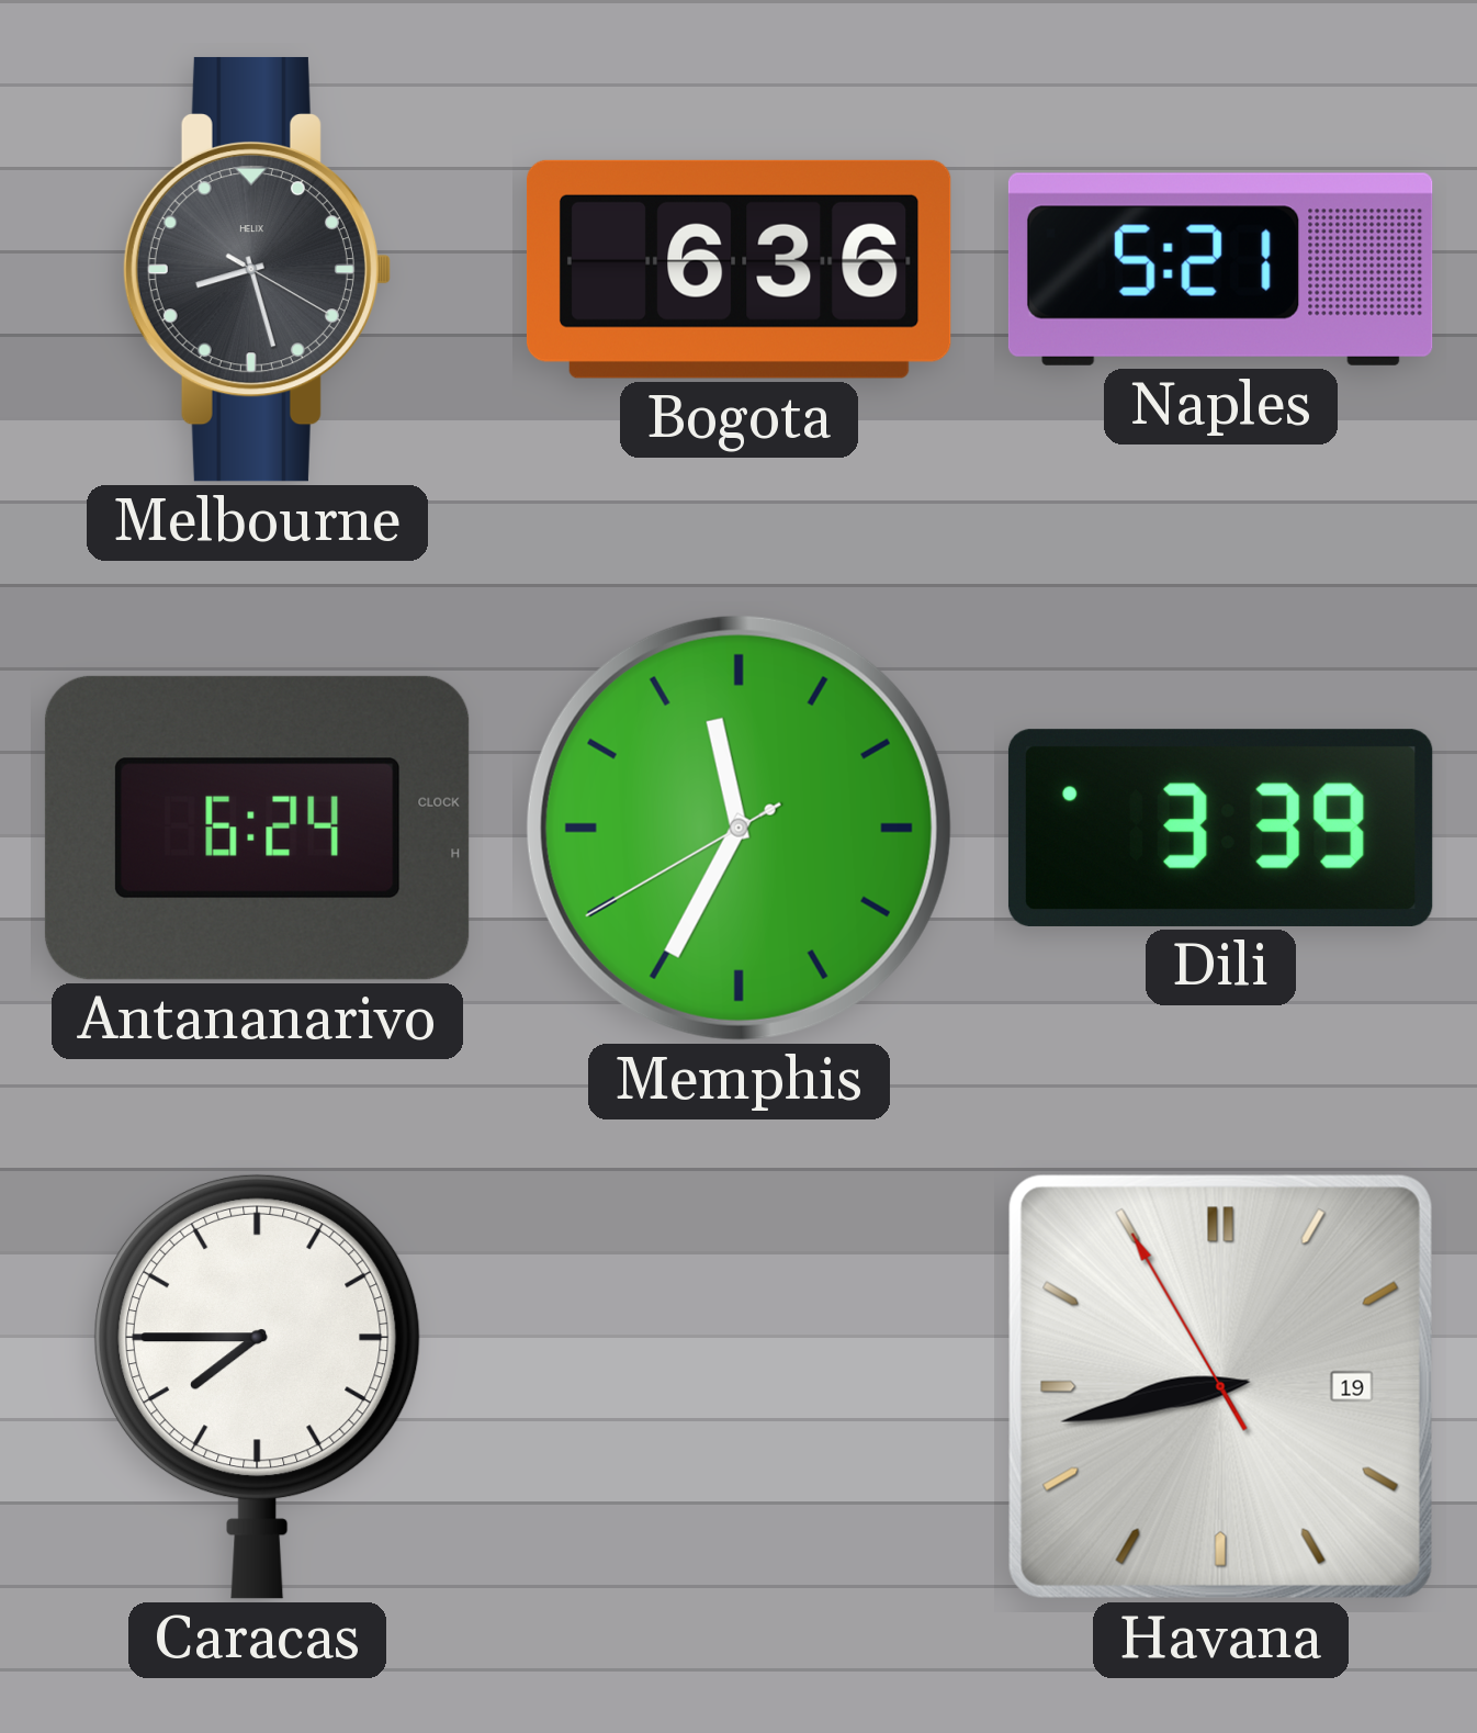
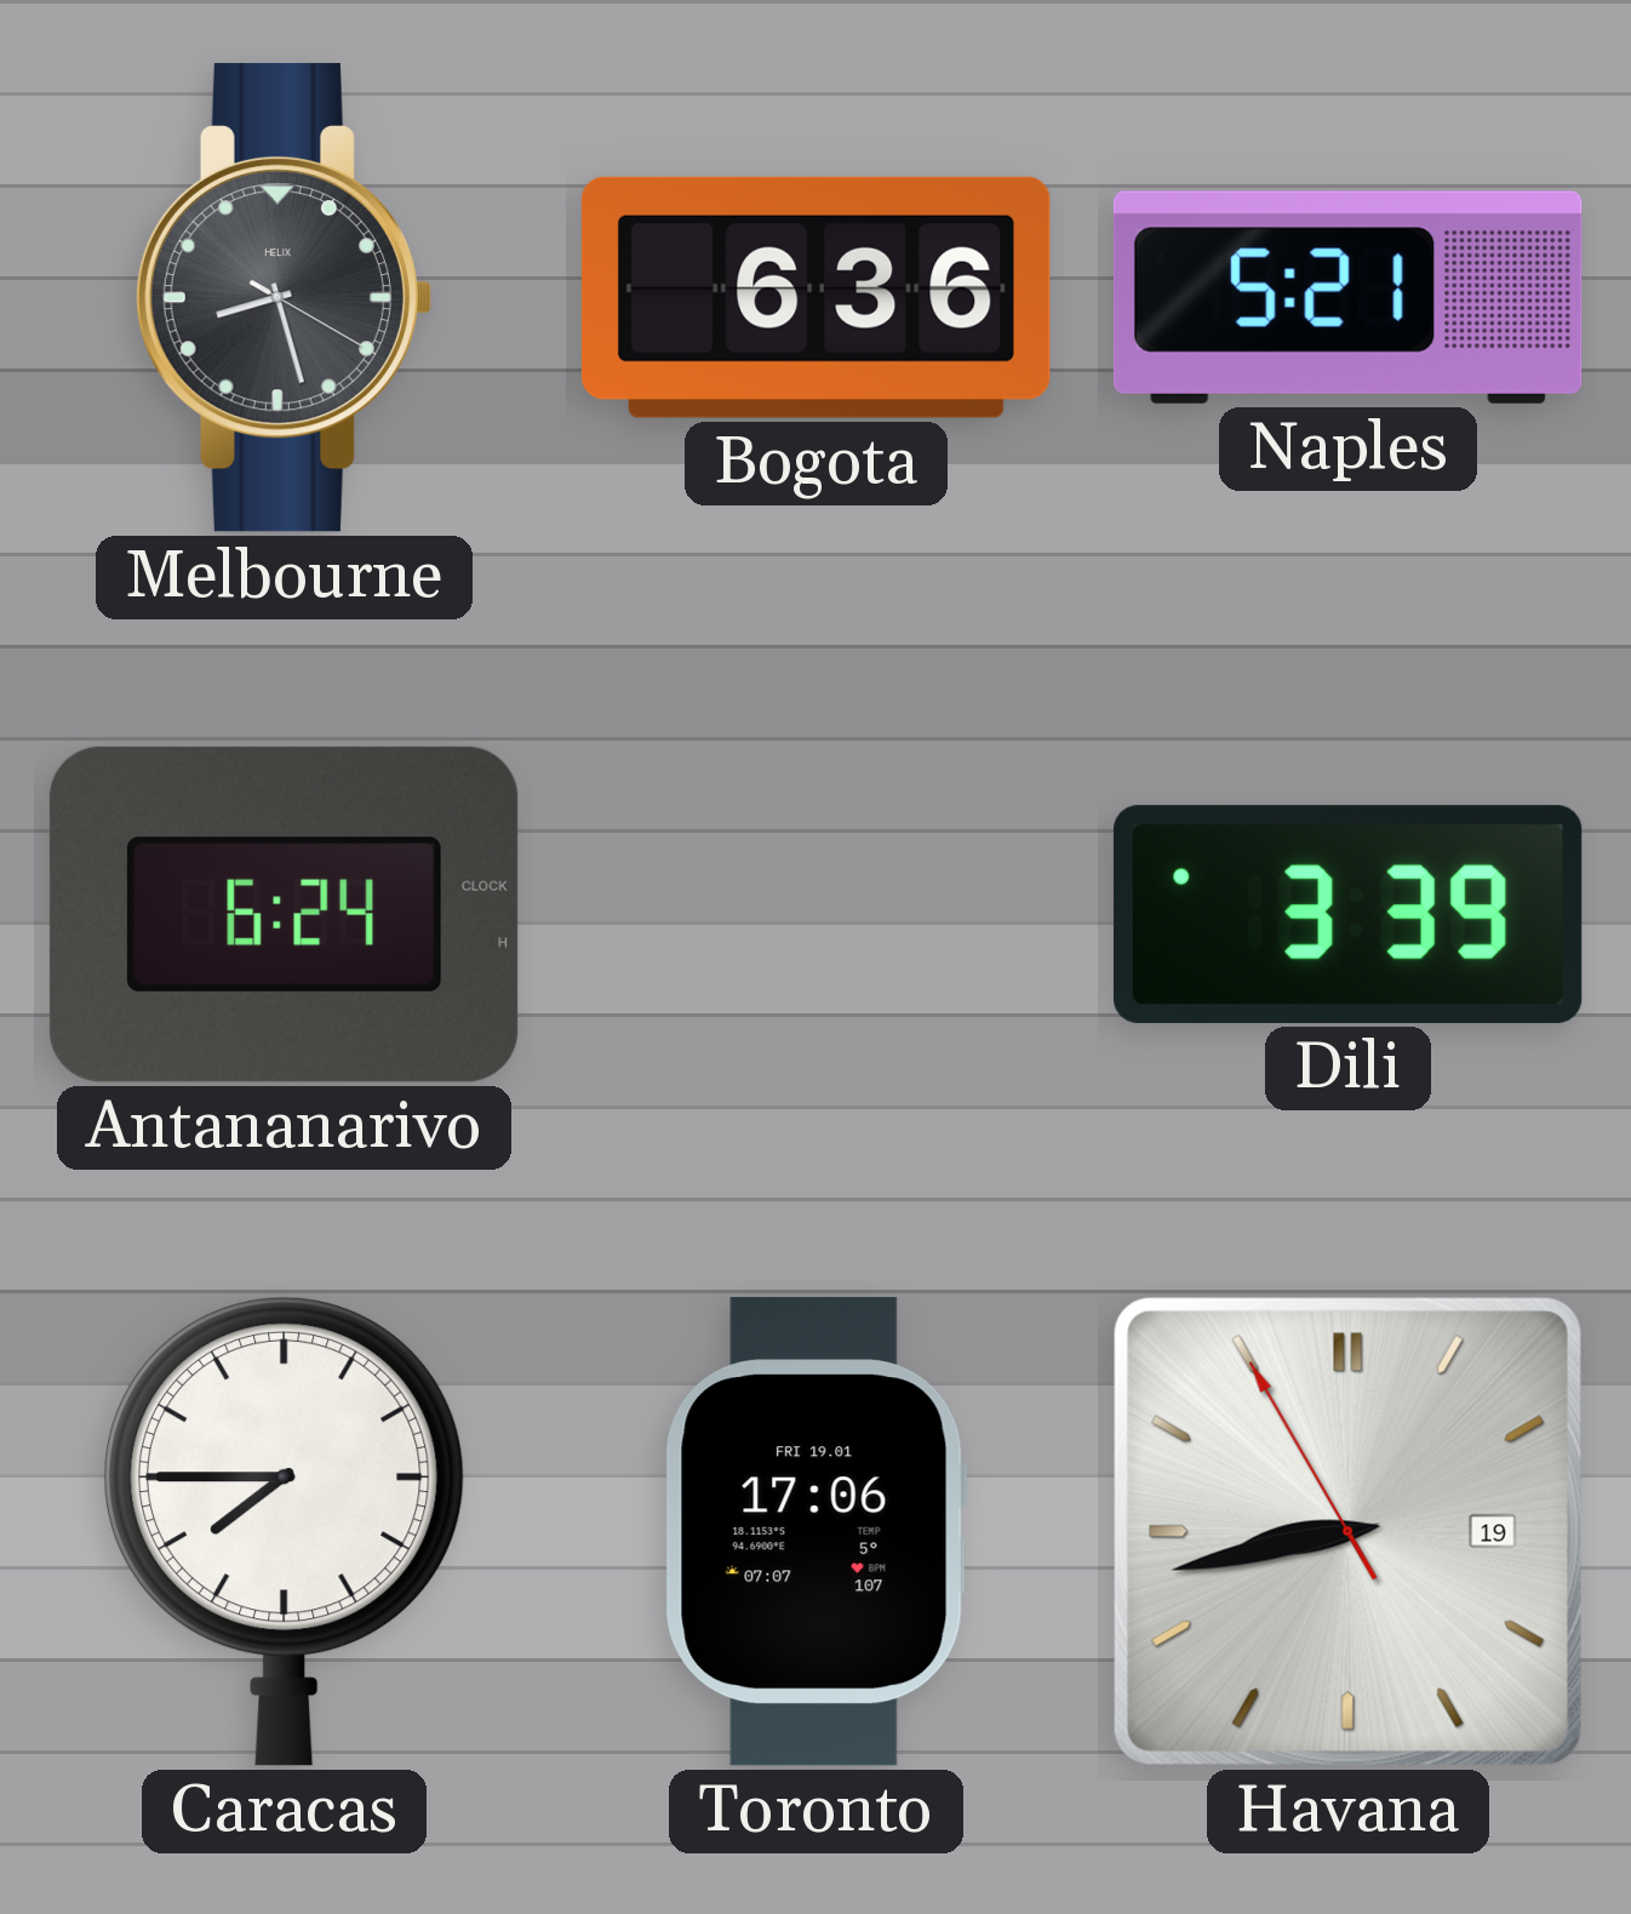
Memphis: 11:34 -> none (739, 828)
Toronto: none -> 17:06 (815, 1531)
